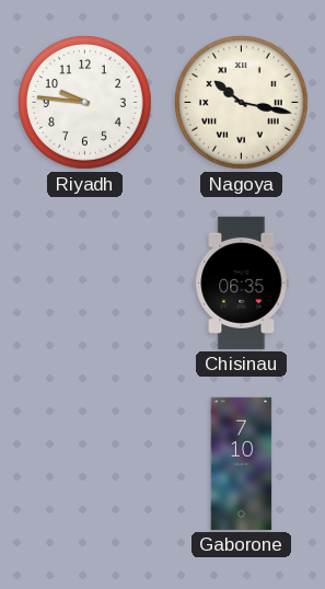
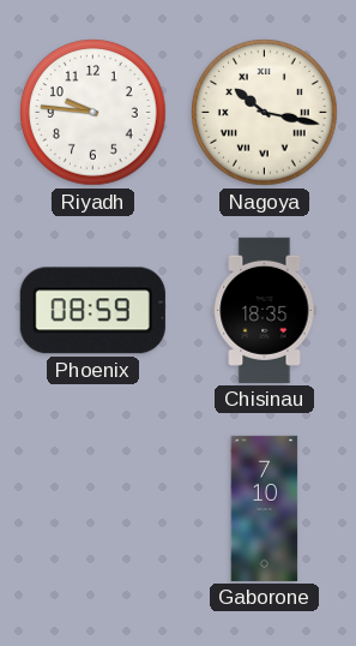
Phoenix: none -> 08:59 (92, 311)
Chisinau: 06:35 -> 18:35 (265, 310)
